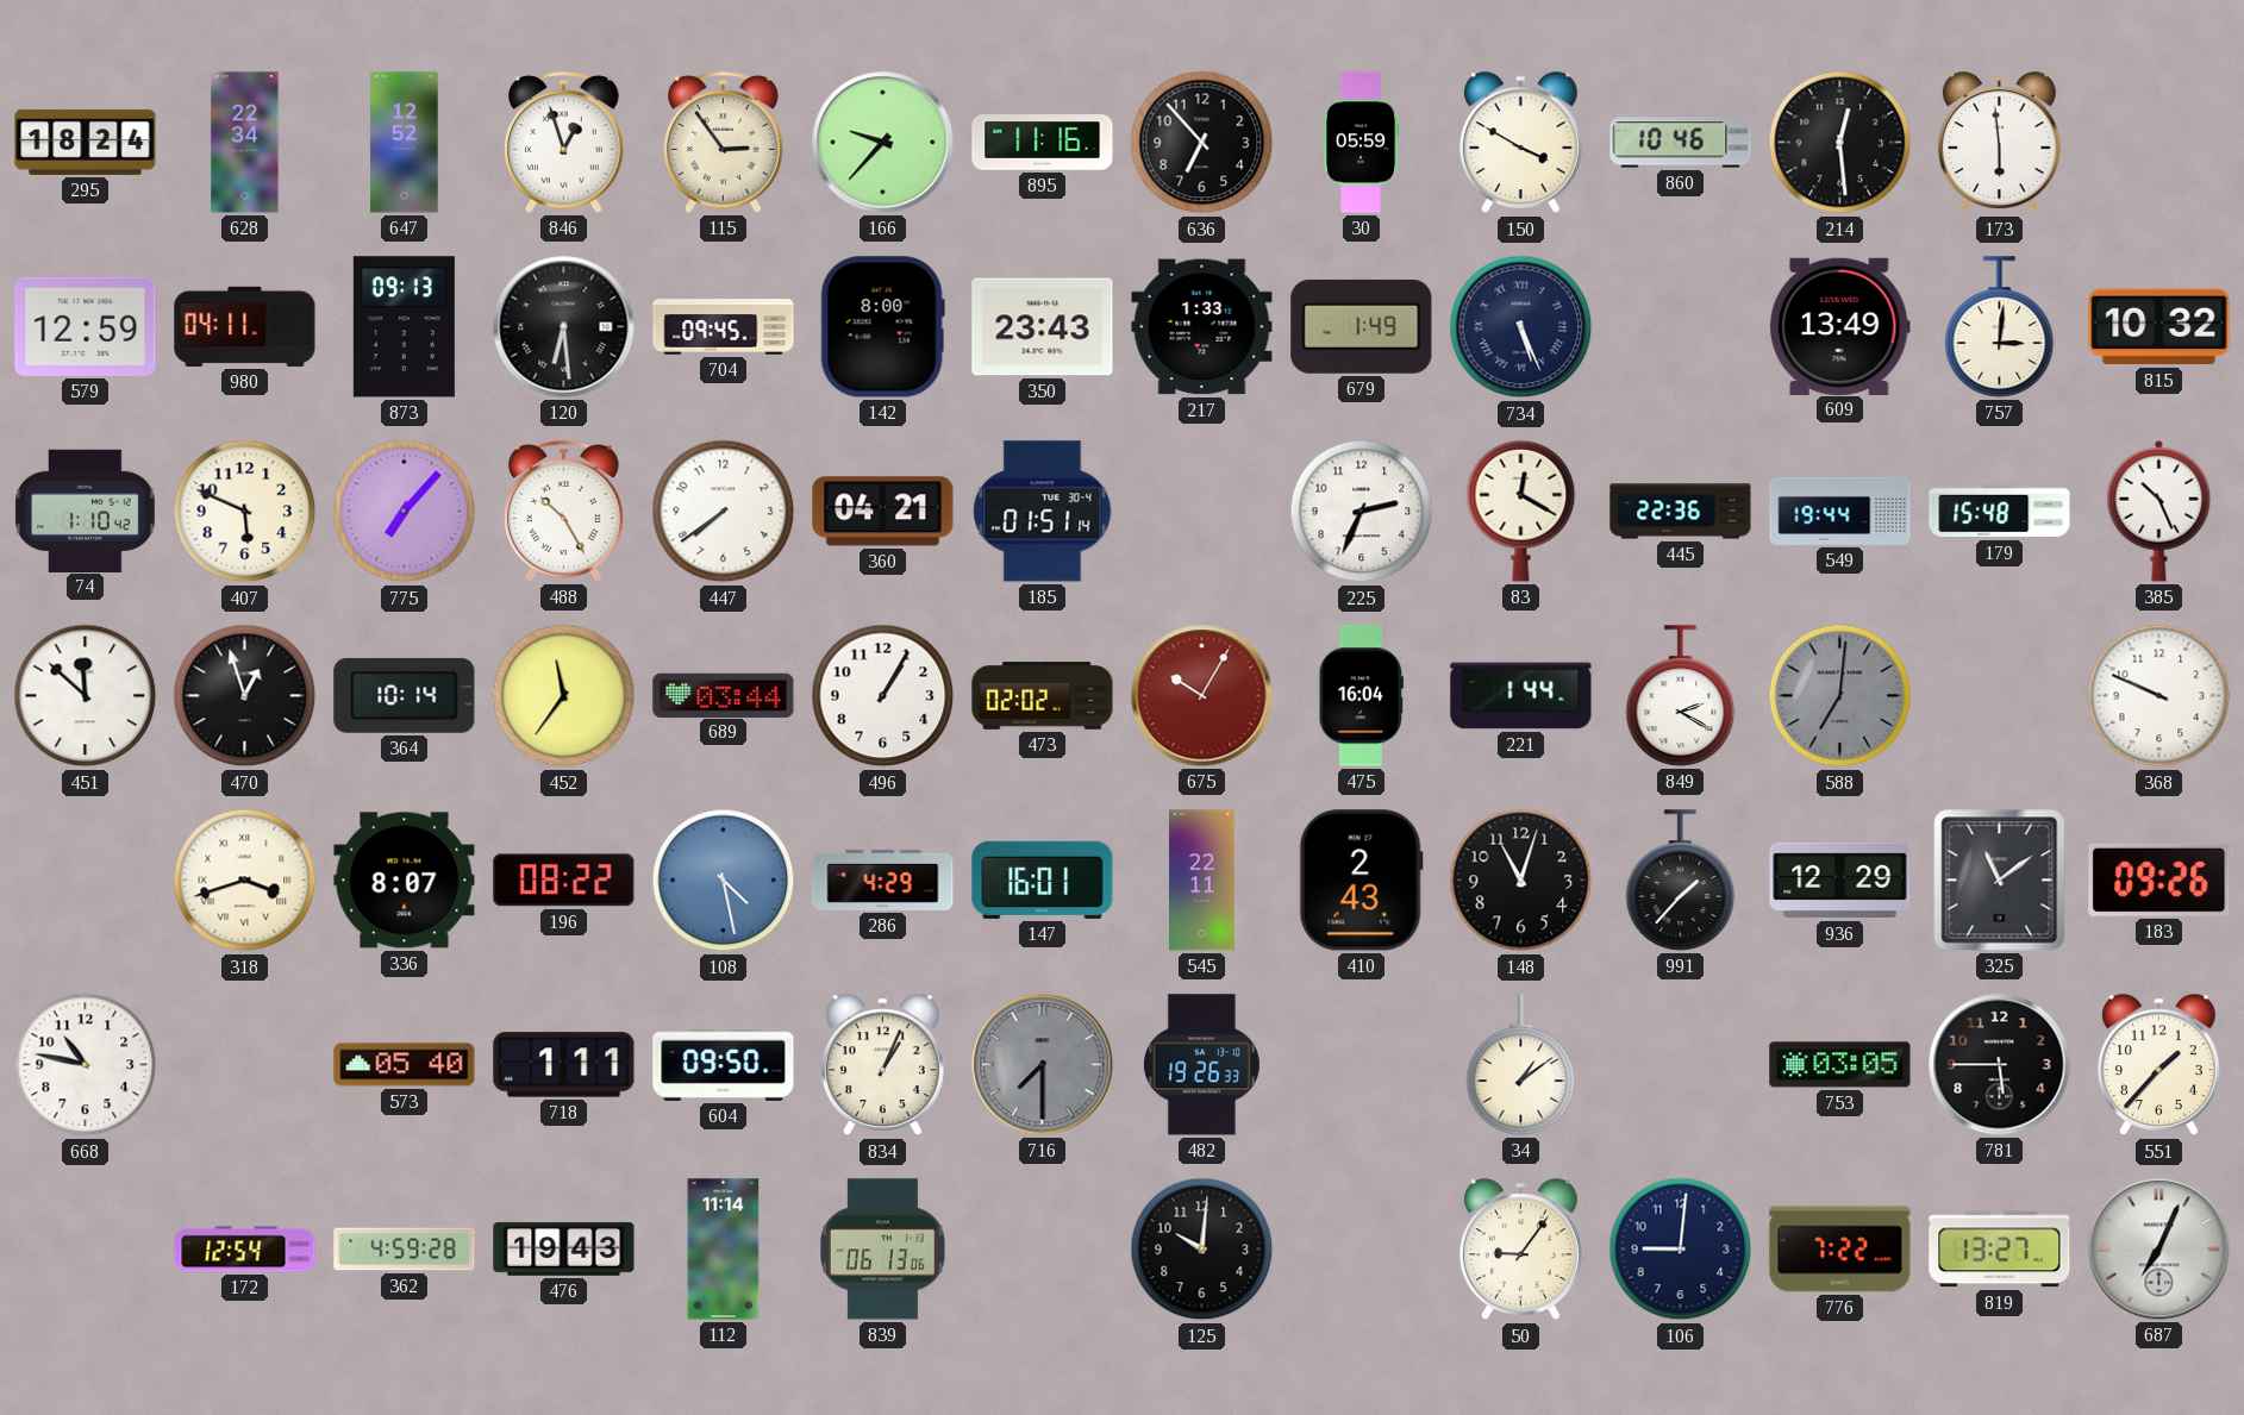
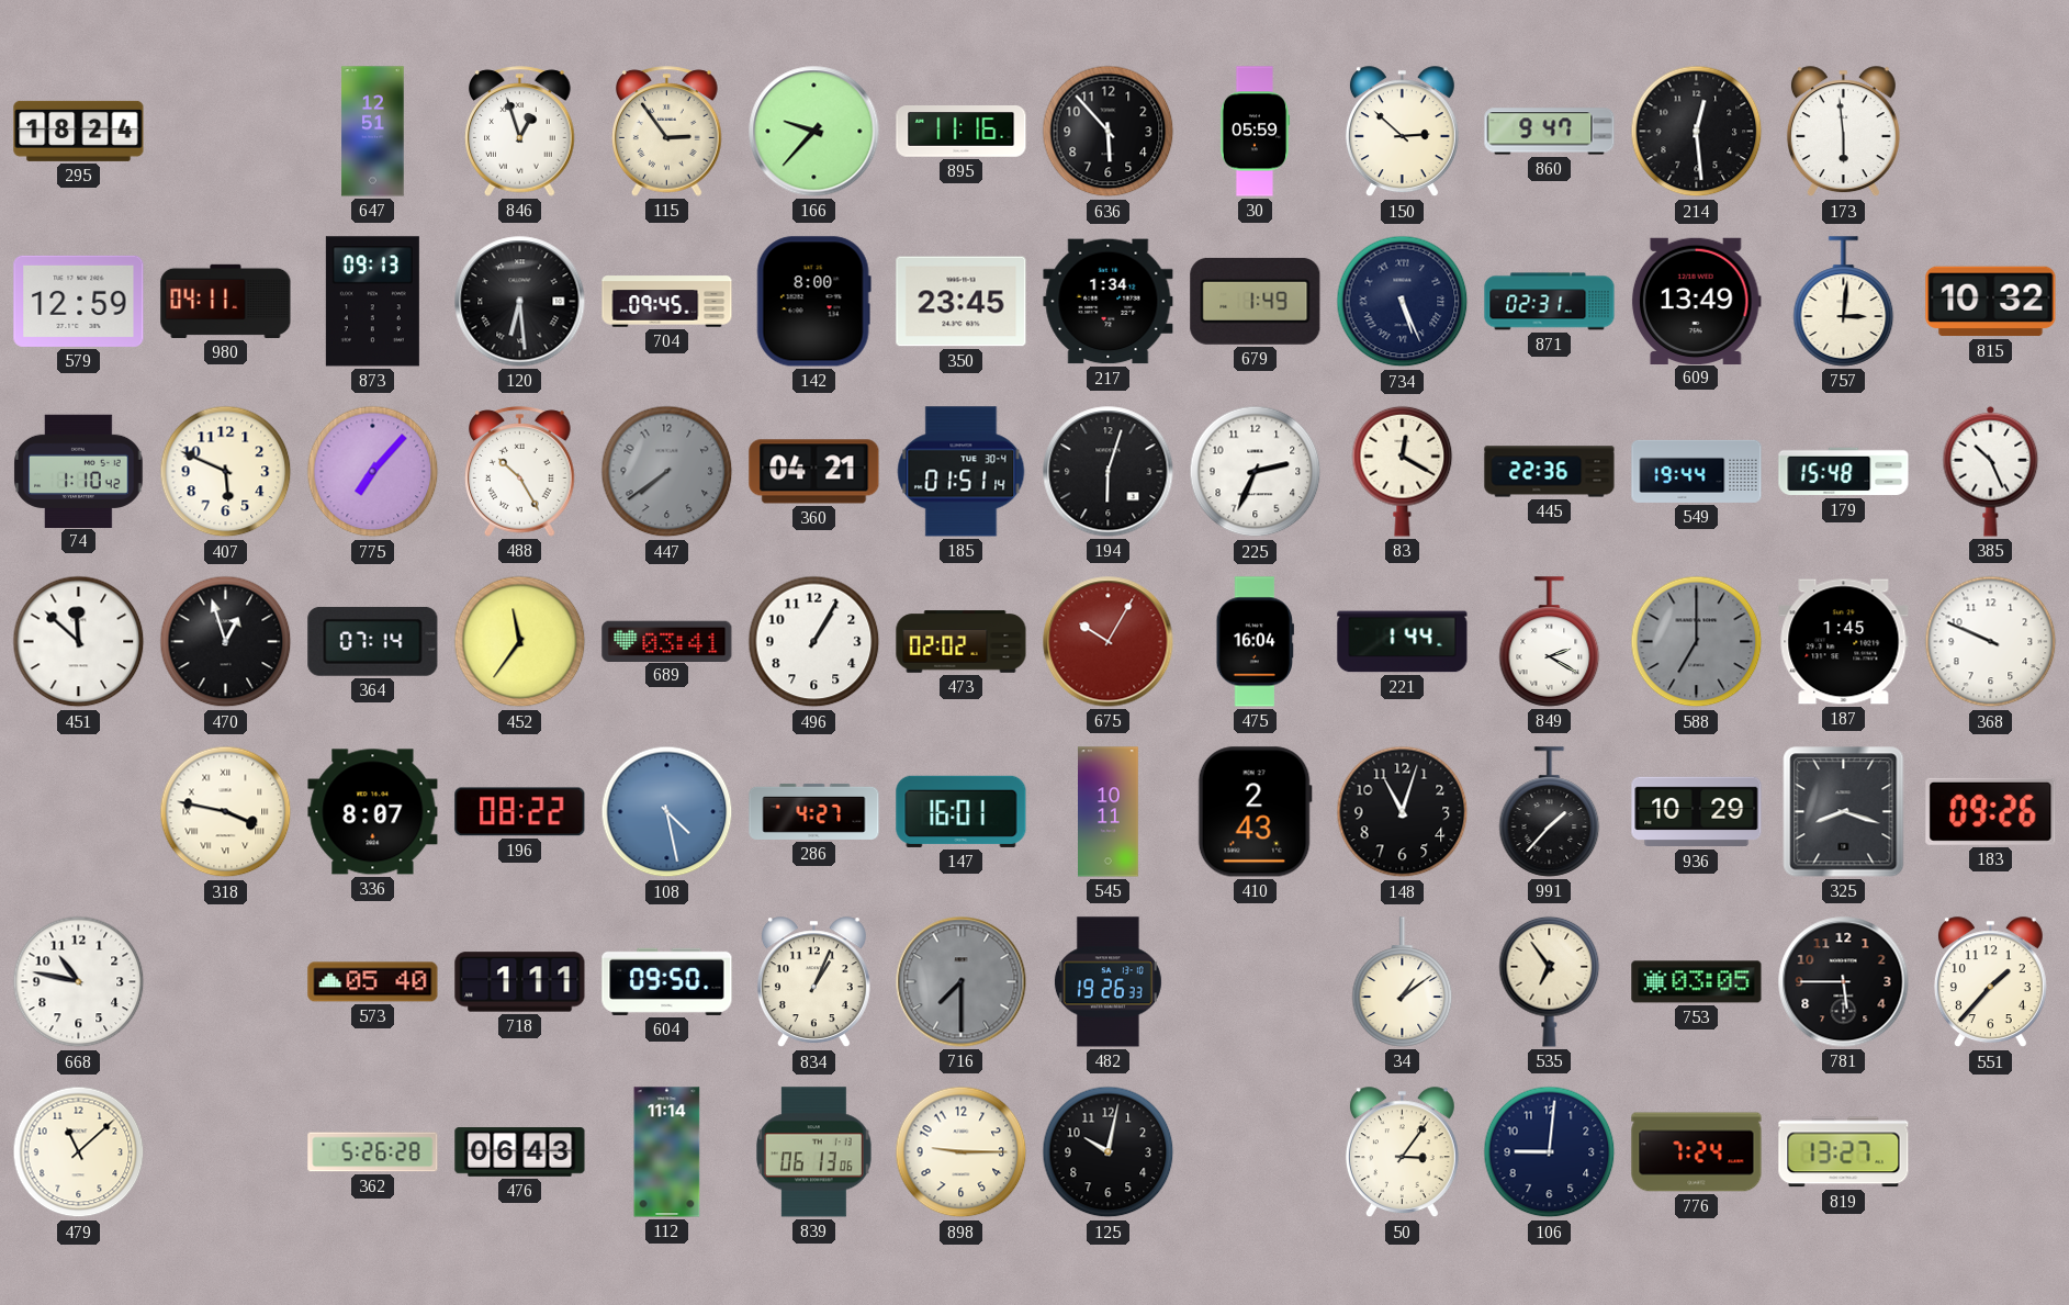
628: 22:34 -> none (245, 143)
647: 12:52 -> 12:51 (373, 132)
636: 6:53 -> 5:53 (1109, 132)
150: 3:50 -> 2:52 (1402, 132)
860: 10:46 -> 9:47 (1550, 132)
350: 23:43 -> 23:45 (962, 302)
217: 1:33 -> 1:34 (1109, 302)
871: none -> 02:31 (1550, 302)
447 dial: white -> grey (667, 472)
194: none -> 6:03 (1109, 472)
364: 10:14 -> 07:14 (373, 641)
689: 03:44 -> 03:41 (667, 641)
588: 7:01 -> 7:00 (1697, 642)
187: none -> 1:45 (1844, 642)
318: 3:42 -> 3:47 (226, 812)
286: 4:29 -> 4:27 (814, 811)
545: 22:11 -> 10:11 (1109, 812)
936: 12:29 -> 10:29 (1697, 812)
325: 11:09 -> 8:18 (1844, 812)
535: none -> 6:54 (1550, 981)
479: none -> 11:08 (79, 1152)
172: 12:54 -> none (245, 1250)
362: 4:59 -> 5:26 (373, 1152)
476: 19:43 -> 06:43 (520, 1152)
898: none -> 9:15 (962, 1152)
125: 10:01 -> 10:02 (1109, 1152)
50: 9:06 -> 3:06 (1402, 1152)
776: 7:22 -> 7:24 (1697, 1152)
687: 7:04 -> none (2159, 1250)
